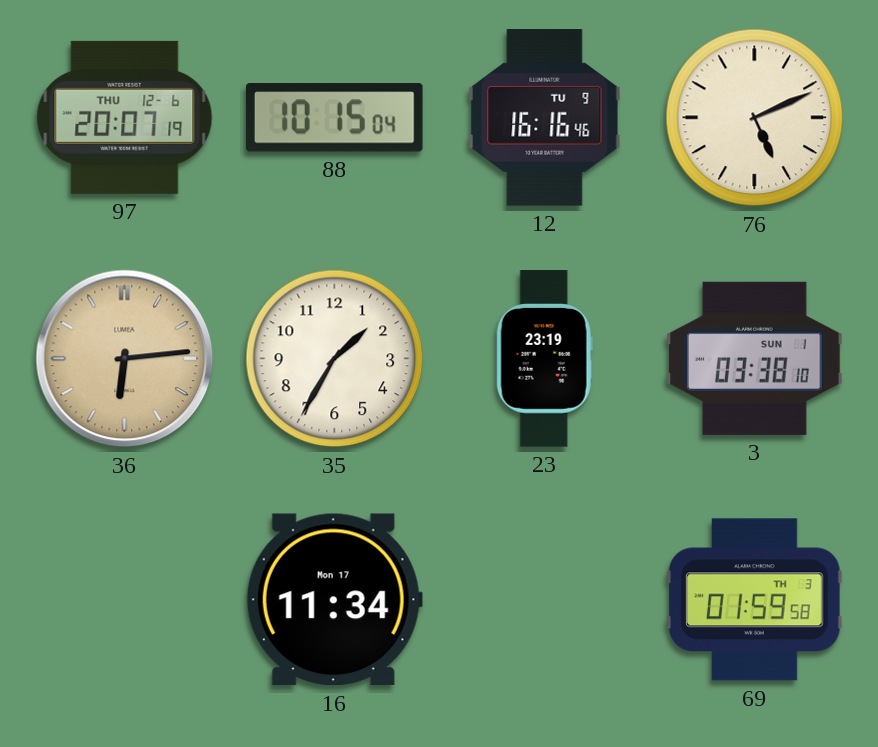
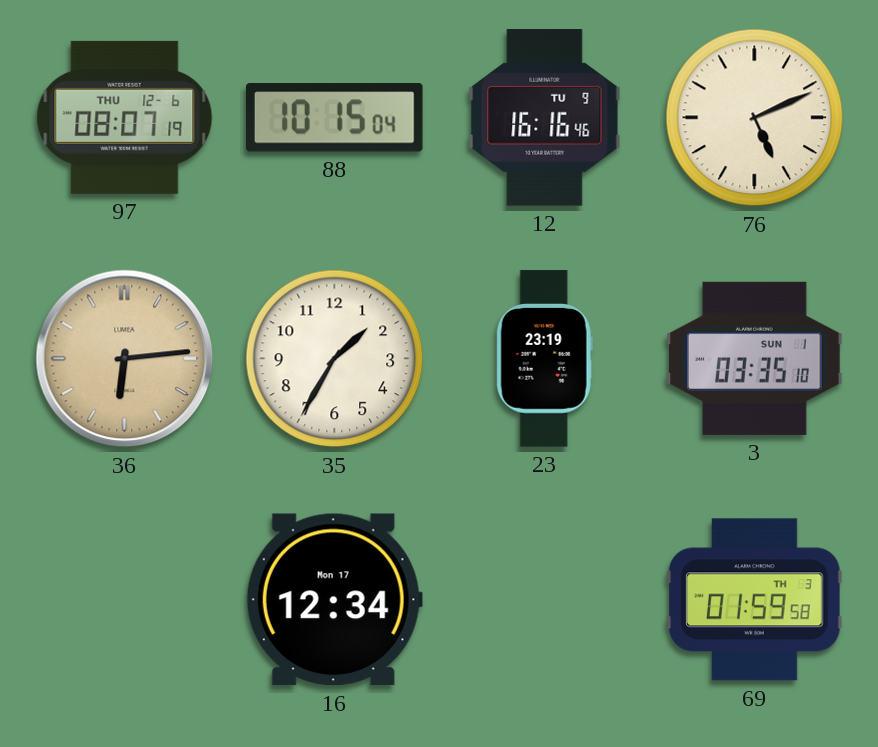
97: 20:07 -> 08:07 (125, 117)
3: 03:38 -> 03:35 (755, 358)
16: 11:34 -> 12:34 (334, 600)
